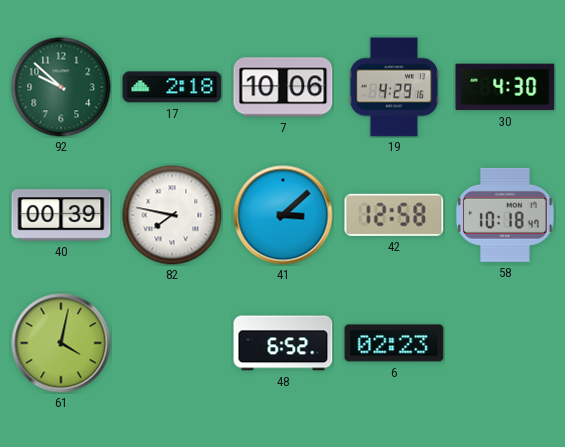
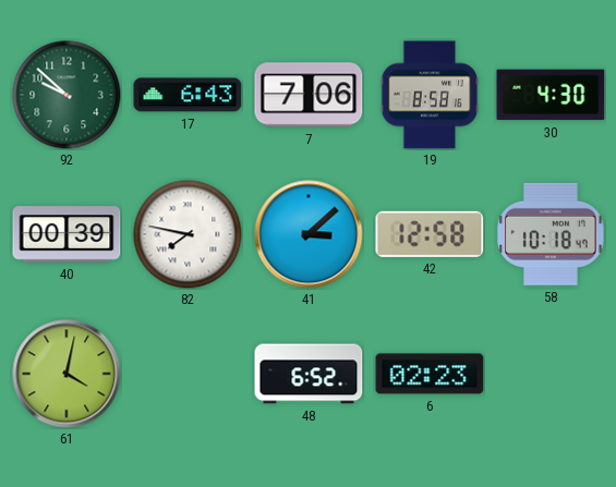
17: 2:18 -> 6:43 (188, 95)
7: 10:06 -> 7:06 (309, 95)
19: 4:29 -> 8:58 (430, 95)
